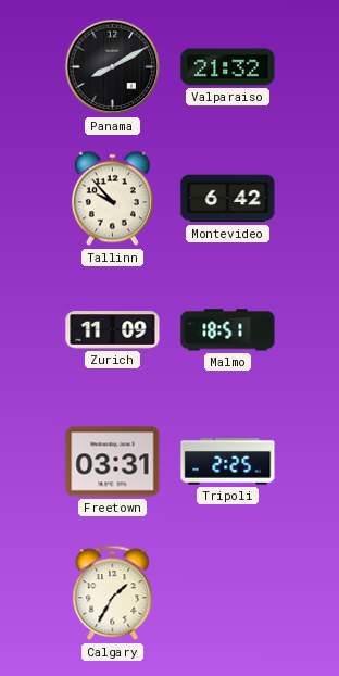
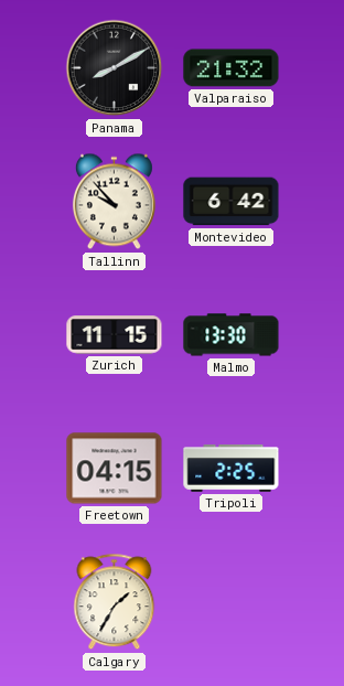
Zurich: 11:09 -> 11:15 (115, 335)
Malmo: 18:51 -> 13:30 (232, 335)
Freetown: 03:31 -> 04:15 (115, 469)
